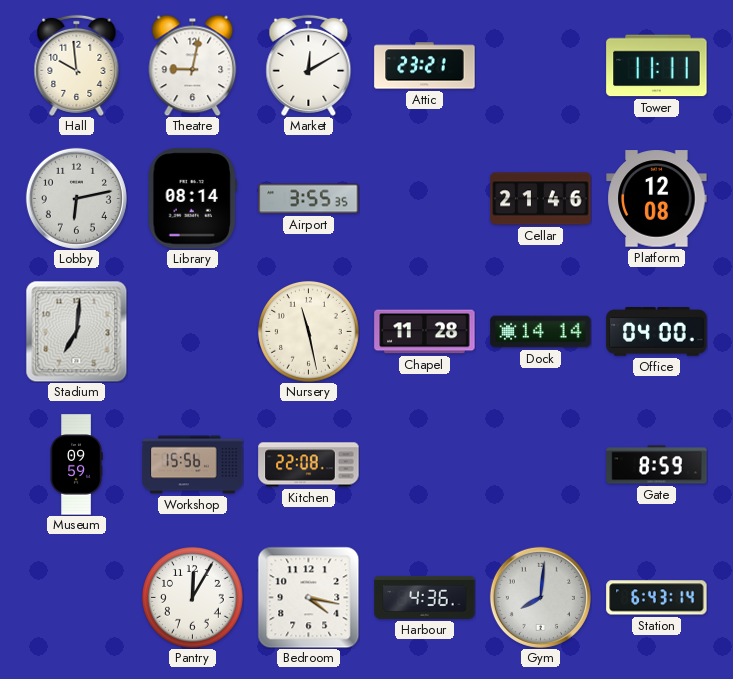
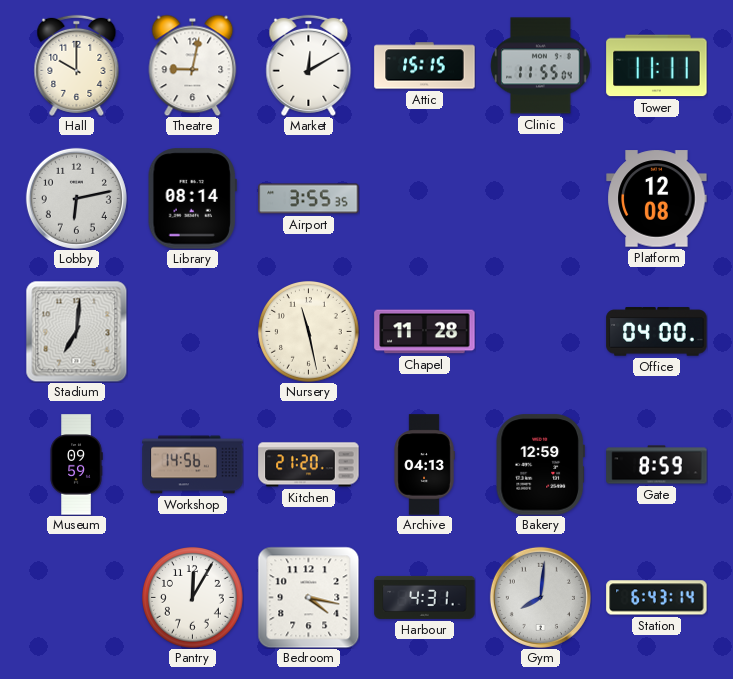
Hall: 9:59 -> 10:00 (77, 65)
Attic: 23:21 -> 15:15 (425, 66)
Clinic: none -> 11:55 (541, 66)
Cellar: 21:46 -> none (541, 199)
Dock: 14:14 -> none (541, 332)
Workshop: 15:56 -> 14:56 (193, 465)
Kitchen: 22:08 -> 21:20 (309, 465)
Archive: none -> 04:13 (424, 465)
Bakery: none -> 12:59 (540, 465)
Harbour: 4:36 -> 4:31 (425, 597)
